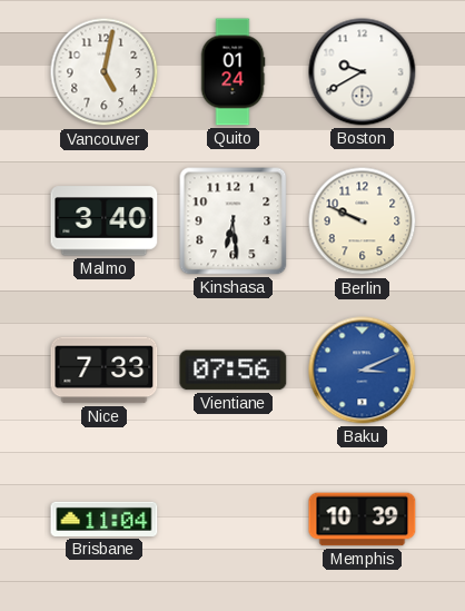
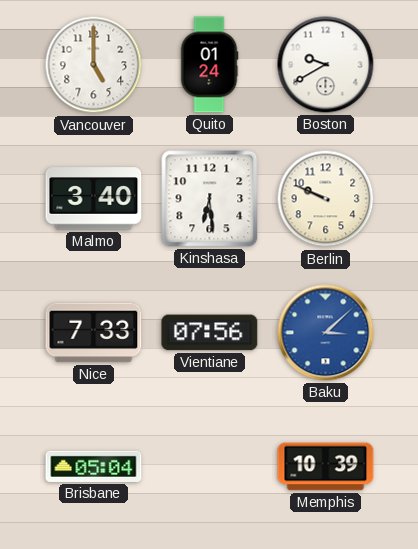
Vancouver: 5:02 -> 5:00 (94, 65)
Baku: 3:11 -> 3:08 (326, 333)
Brisbane: 11:04 -> 05:04 (94, 466)
